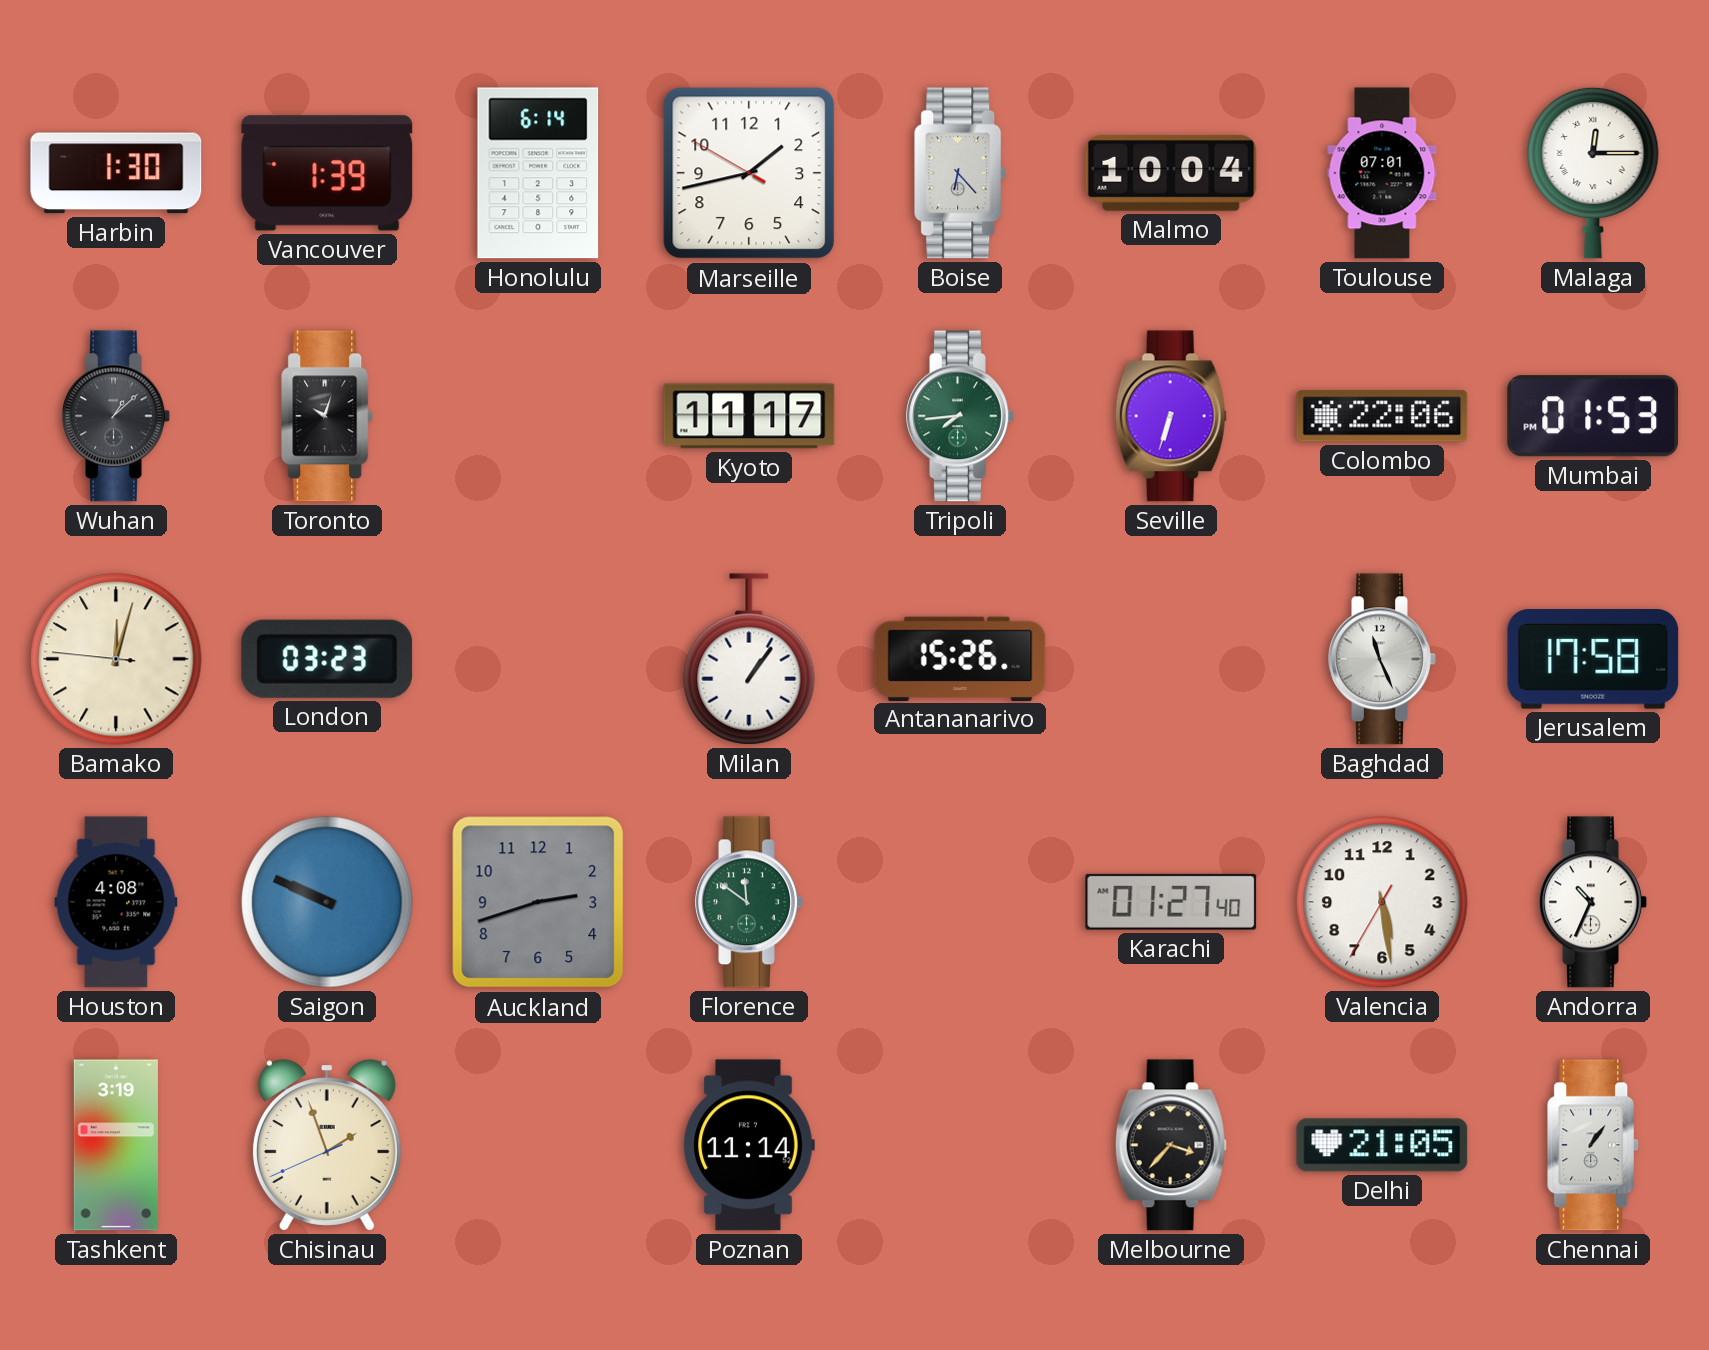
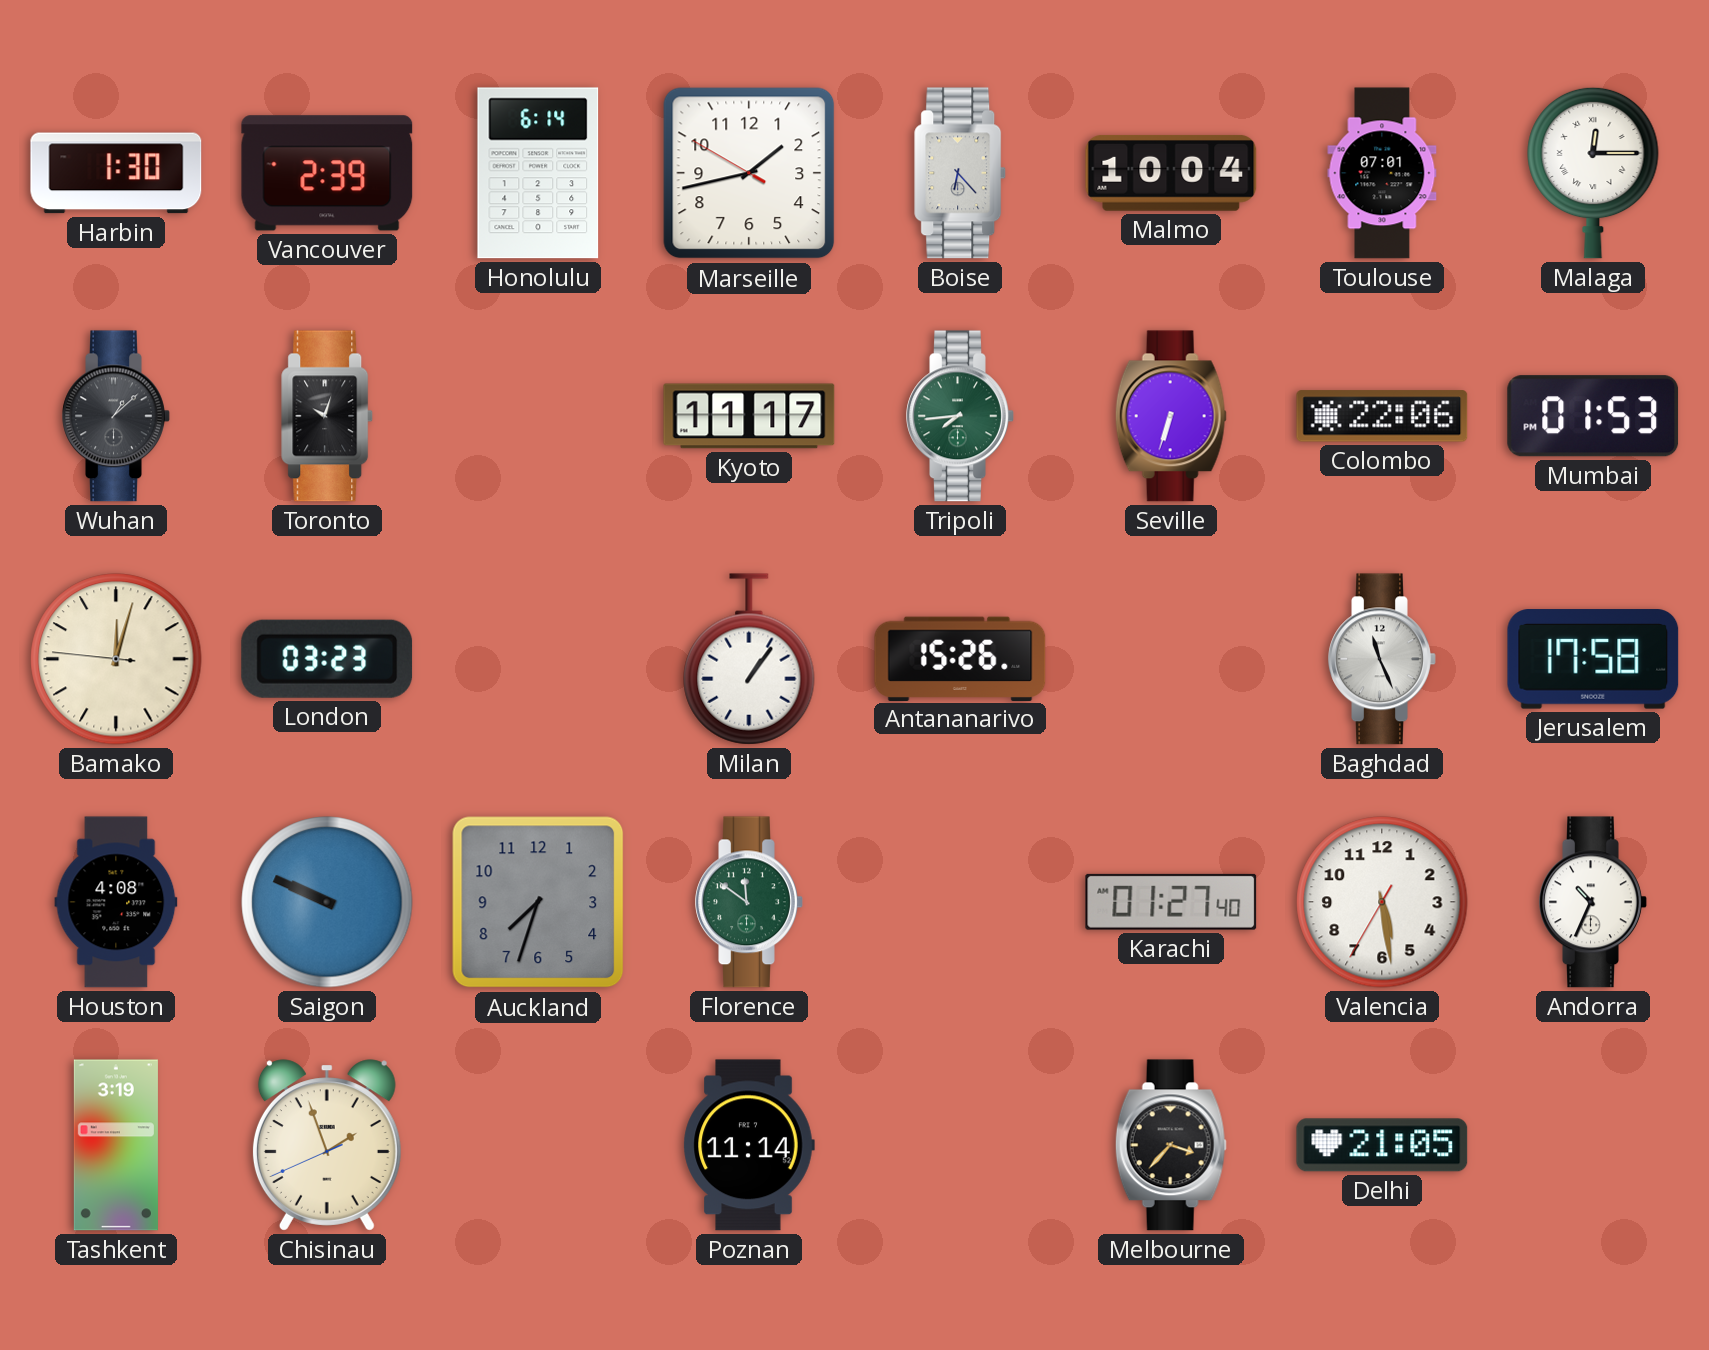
Vancouver: 1:39 -> 2:39 (327, 173)
Auckland: 2:42 -> 7:33 (538, 902)
Chennai: 1:06 -> none (1594, 1145)
